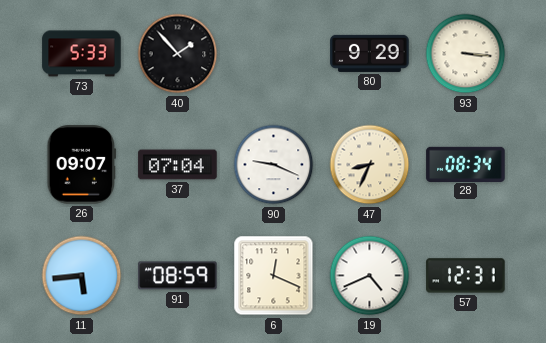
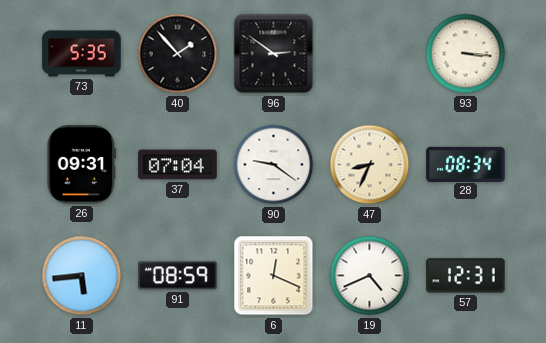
73: 5:33 -> 5:35 (82, 54)
96: none -> 2:51 (274, 54)
80: 9:29 -> none (370, 53)
26: 09:07 -> 09:31 (81, 165)
90: 9:19 -> 9:21 (274, 165)
